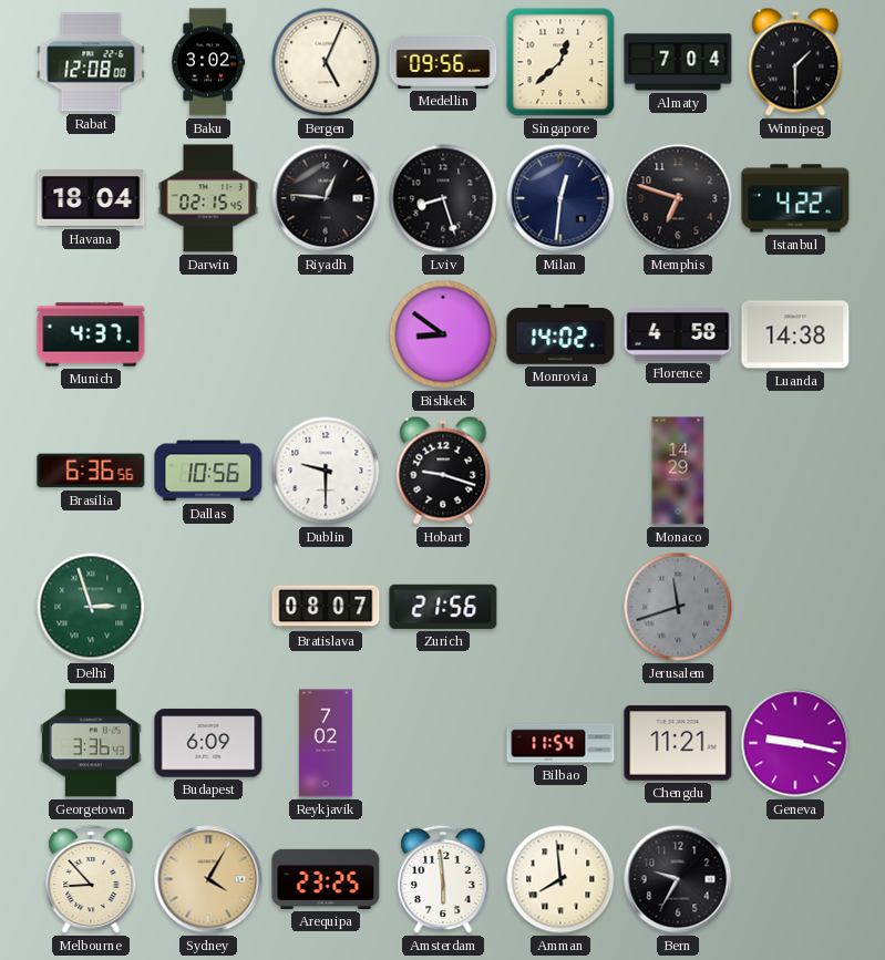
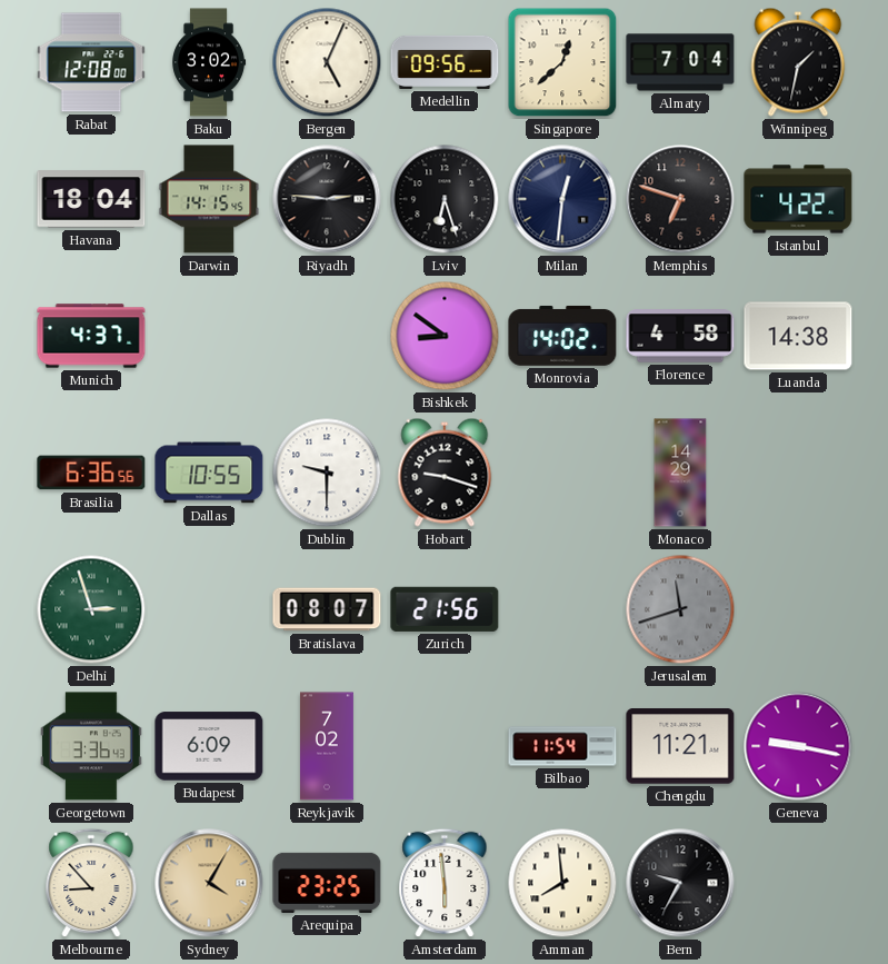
Winnipeg: 1:30 -> 1:32 (798, 62)
Darwin: 02:15 -> 14:15 (209, 199)
Riyadh: 12:46 -> 2:46 (327, 199)
Lviv: 8:27 -> 6:27 (445, 199)
Dallas: 10:56 -> 10:55 (209, 473)
